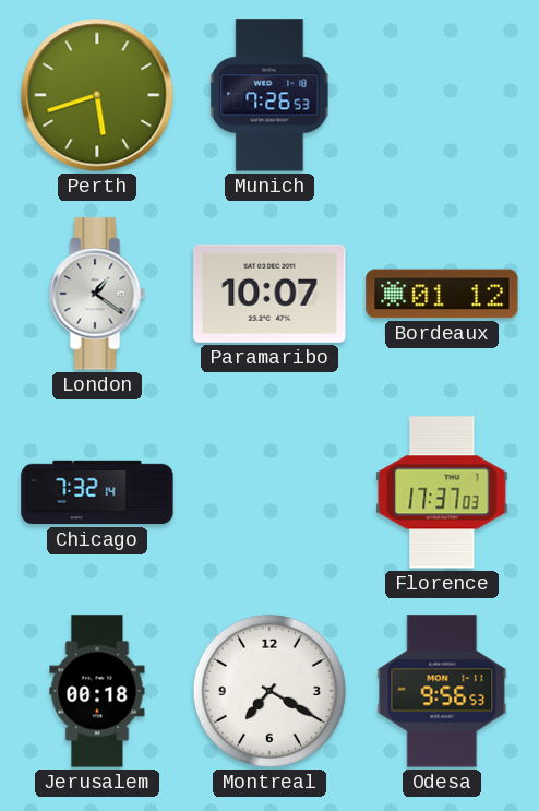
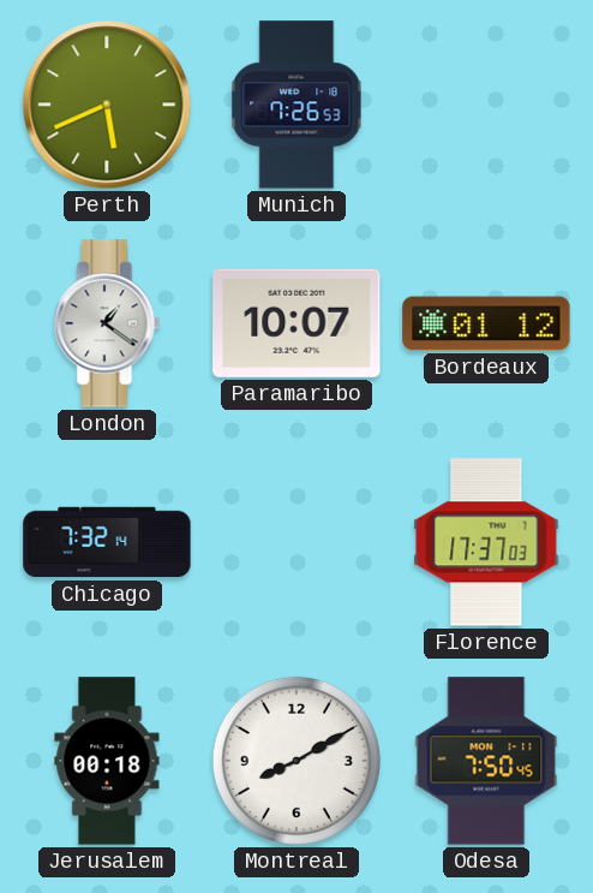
Perth: 5:42 -> 5:41 (107, 105)
Montreal: 7:20 -> 8:10 (296, 761)
Odesa: 9:56 -> 7:50 (486, 761)
